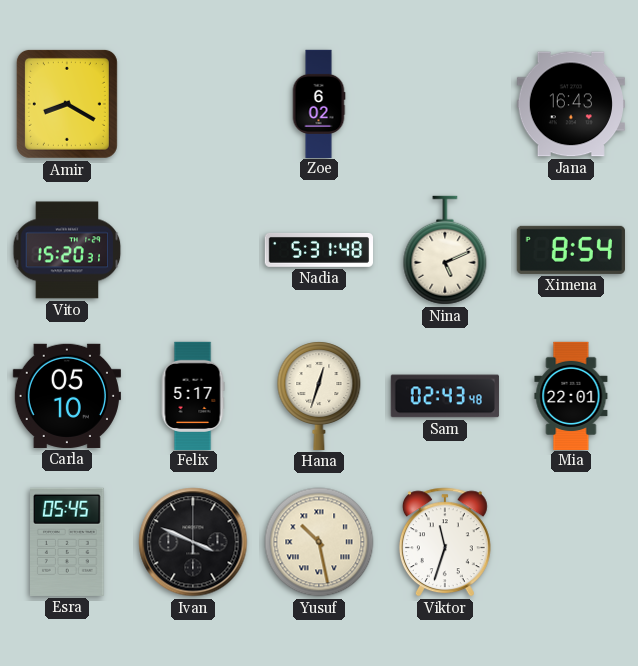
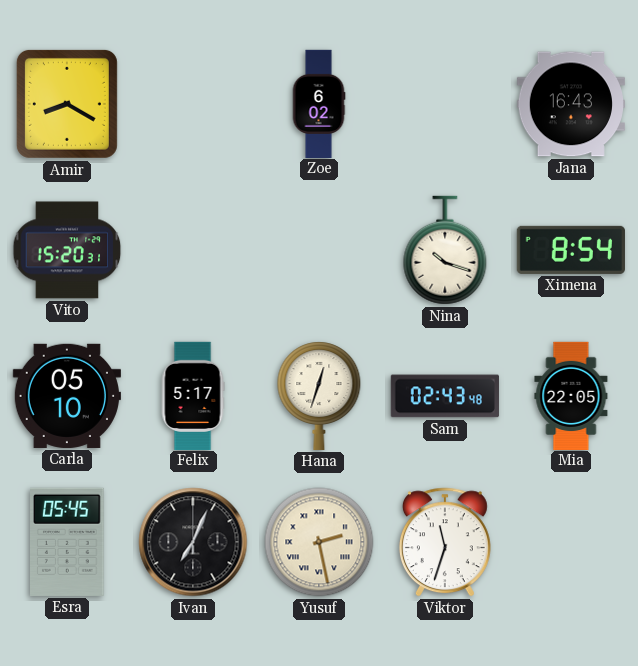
Nadia: 5:31 -> none (318, 251)
Nina: 5:11 -> 10:18 (445, 250)
Mia: 22:01 -> 22:05 (571, 395)
Ivan: 3:49 -> 7:04 (193, 542)
Yusuf: 10:28 -> 2:28 (319, 542)
